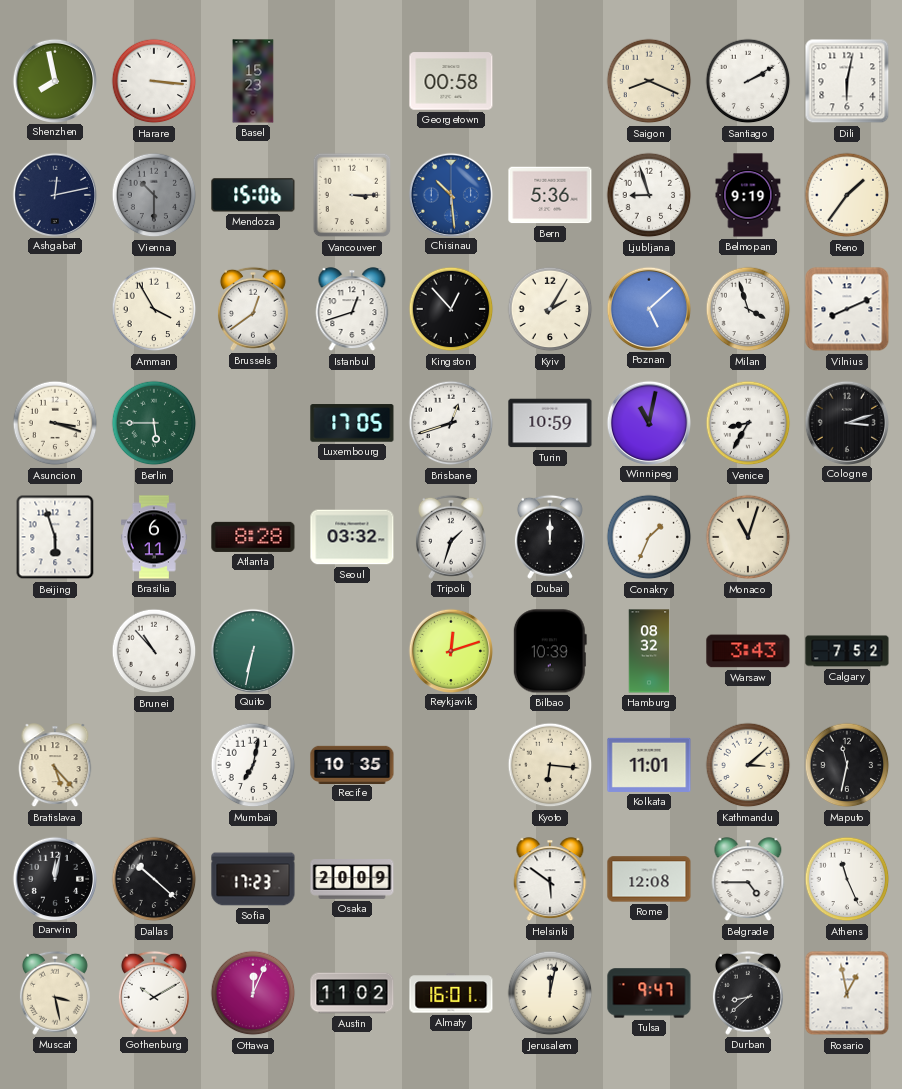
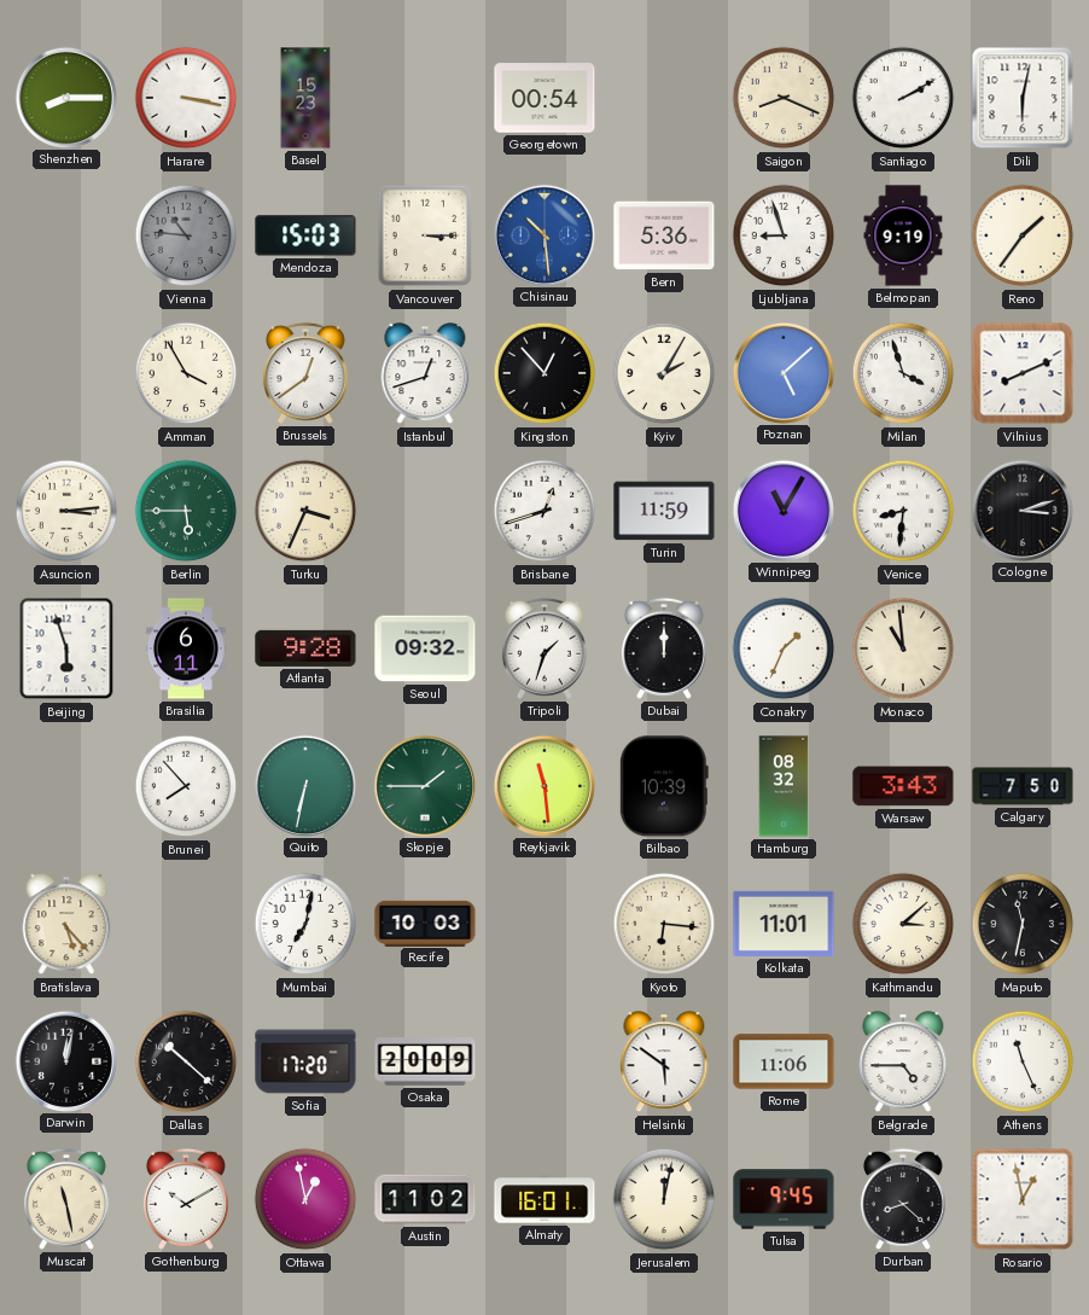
Shenzhen: 7:58 -> 8:15 (65, 97)
Harare: 3:16 -> 3:17 (186, 98)
Georgetown: 00:58 -> 00:54 (544, 98)
Ashgabat: 12:13 -> none (54, 194)
Vienna: 10:30 -> 10:46 (186, 235)
Mendoza: 15:06 -> 15:03 (305, 235)
Asuncion: 3:18 -> 3:14 (66, 511)
Turku: none -> 3:34 (305, 511)
Luxembourg: 17:05 -> none (352, 423)
Turin: 10:59 -> 11:59 (664, 511)
Winnipeg: 11:02 -> 11:05 (782, 510)
Venice: 8:35 -> 8:31 (903, 511)
Atlanta: 8:28 -> 9:28 (305, 648)
Seoul: 03:32 -> 09:32 (425, 648)
Monaco: 11:03 -> 10:59 (903, 648)
Brunei: 10:53 -> 7:53 (186, 786)
Skopje: none -> 1:45 (424, 785)
Reykjavik: 12:12 -> 11:29 (543, 785)
Calgary: 7:52 -> 7:50 (1023, 786)
Recife: 10:35 -> 10:03 (425, 923)
Sofia: 17:23 -> 17:20 (305, 1061)
Rome: 12:08 -> 11:06 (784, 1061)
Muscat: 3:28 -> 11:28 (66, 1199)
Ottawa: 12:04 -> 12:58 (305, 1199)
Tulsa: 9:47 -> 9:45 (784, 1199)
Durban: 8:38 -> 8:22 (903, 1199)
